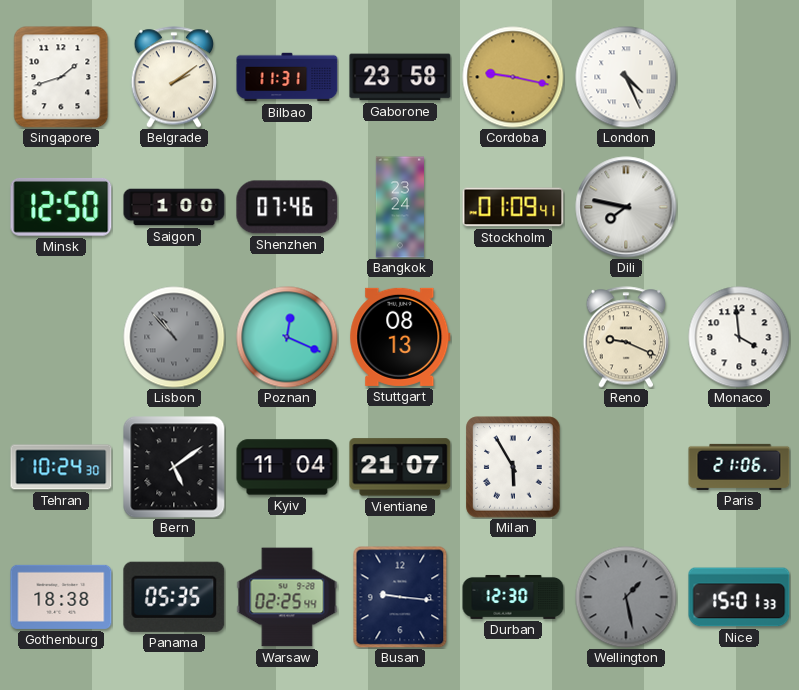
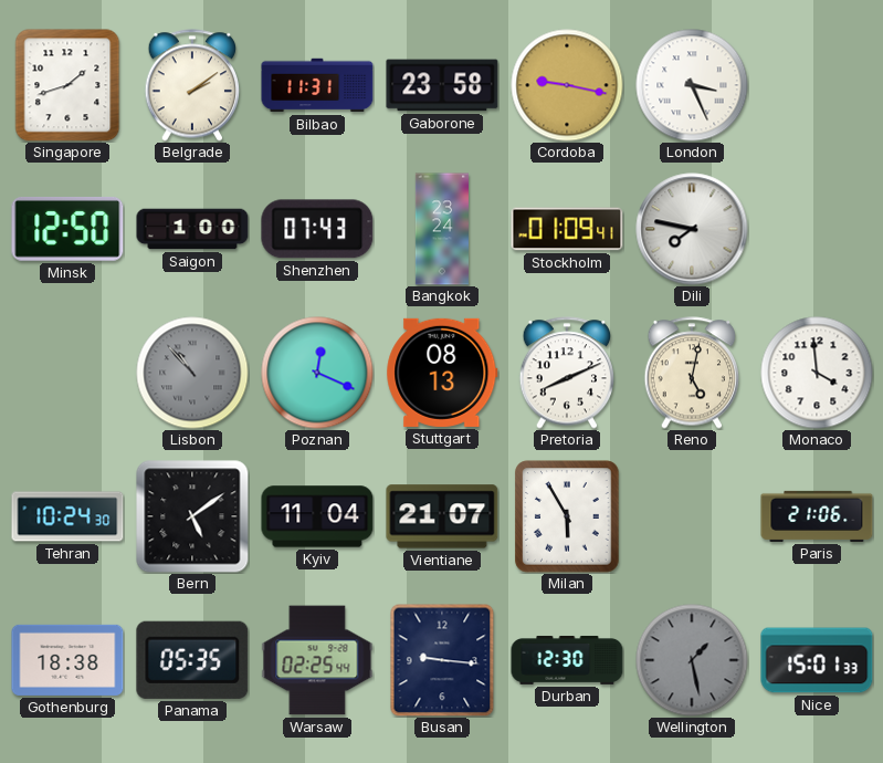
London: 4:26 -> 3:26 (692, 85)
Shenzhen: 07:46 -> 07:43 (317, 229)
Pretoria: none -> 8:11 (567, 373)
Reno: 9:19 -> 5:02 (692, 373)
